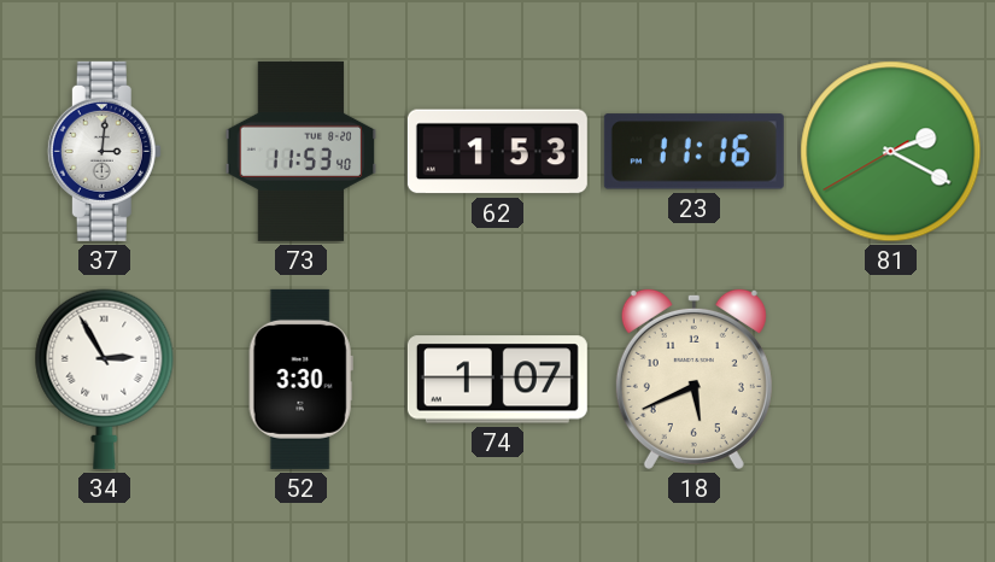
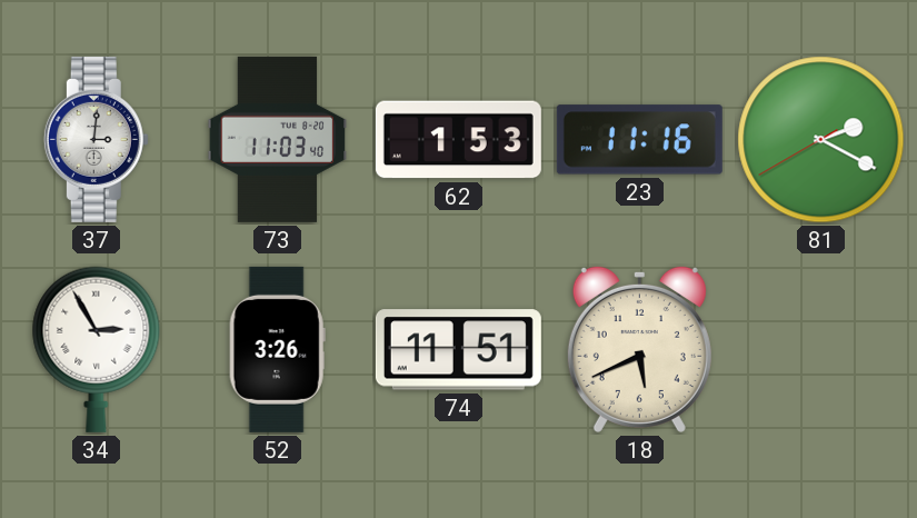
73: 11:53 -> 11:03 (278, 139)
52: 3:30 -> 3:26 (277, 349)
74: 1:07 -> 11:51 (458, 350)
